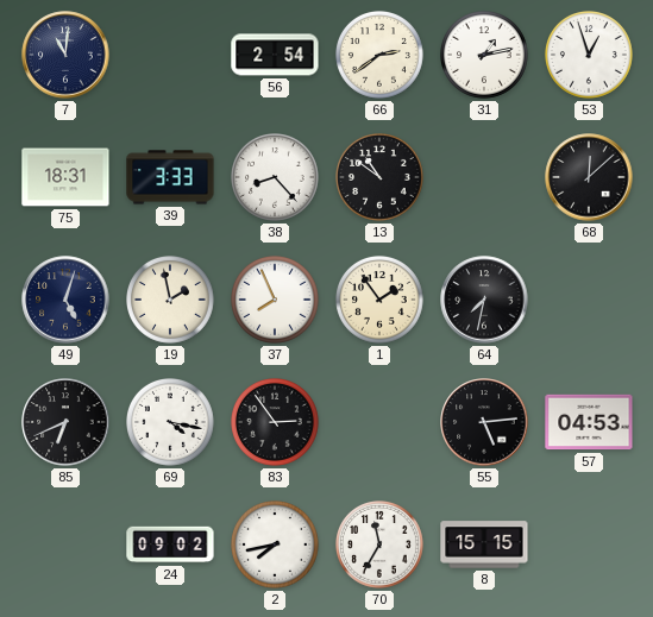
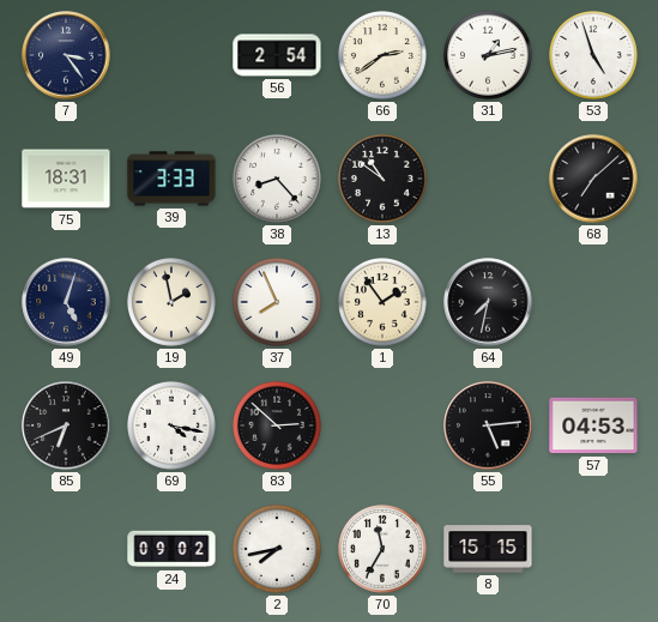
7: 11:01 -> 3:24 (66, 55)
53: 12:57 -> 4:57 (594, 56)
68: 12:08 -> 7:08 (593, 179)
83: 2:54 -> 2:52 (278, 427)
